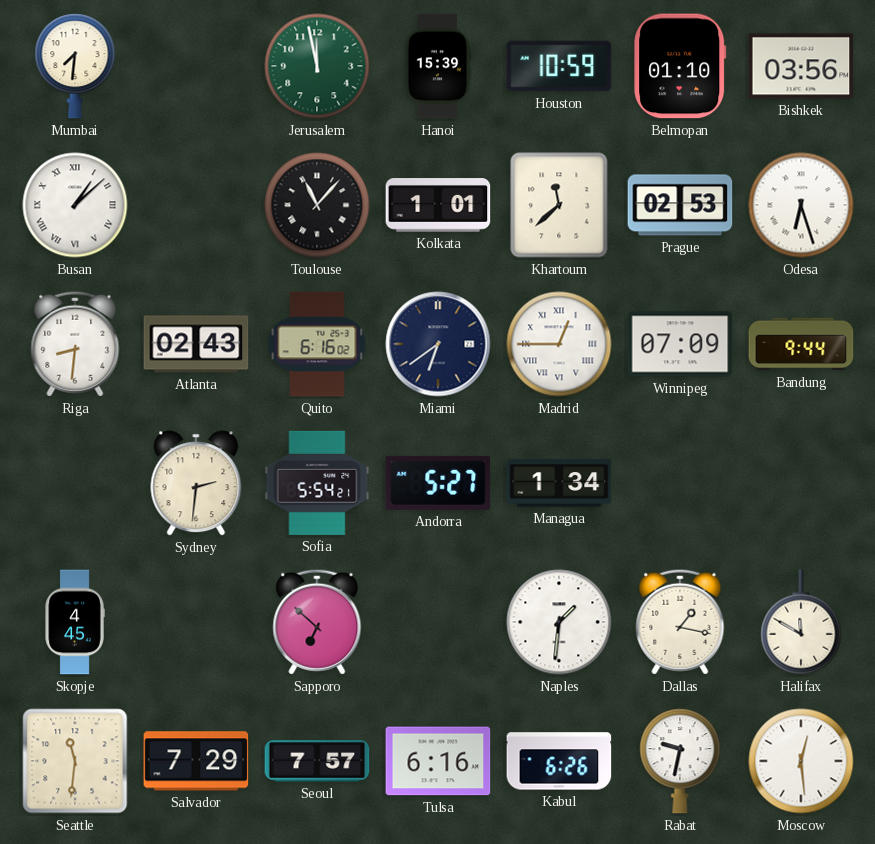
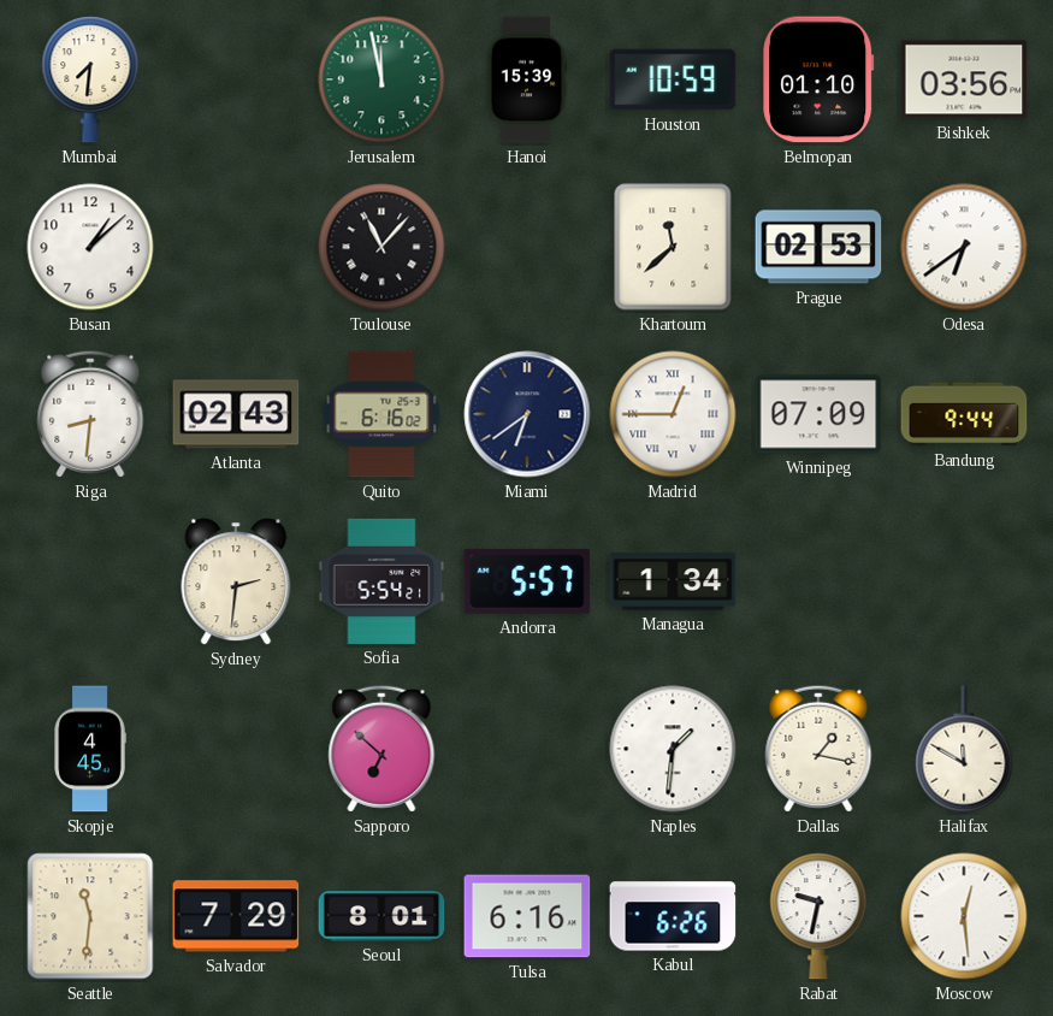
Busan numerals: Roman -> Arabic (90, 247)
Kolkata: 1:01 -> none (438, 205)
Odesa: 6:27 -> 6:39 (964, 247)
Andorra: 5:27 -> 5:57 (527, 581)
Seoul: 7:57 -> 8:01 (381, 916)
